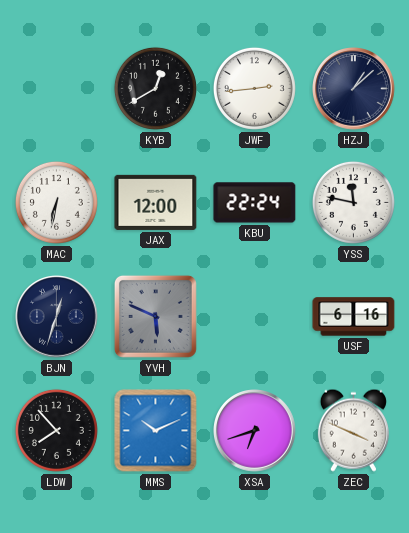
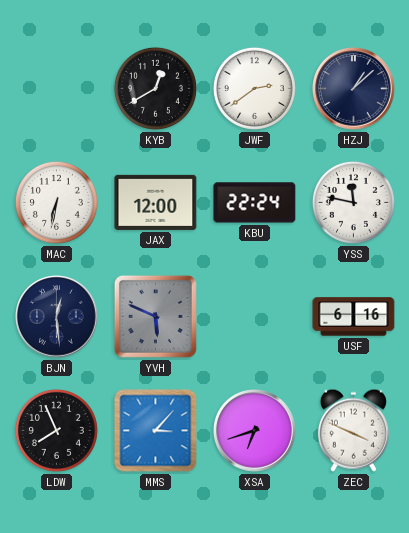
JWF: 2:44 -> 2:39 (254, 88)
BJN: 12:33 -> 12:29 (57, 317)
LDW: 7:53 -> 7:56 (56, 430)
MMS: 10:11 -> 3:07 (156, 431)
